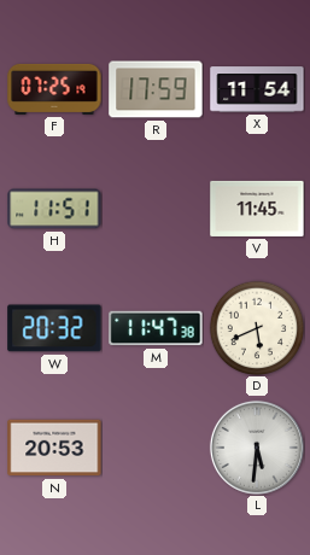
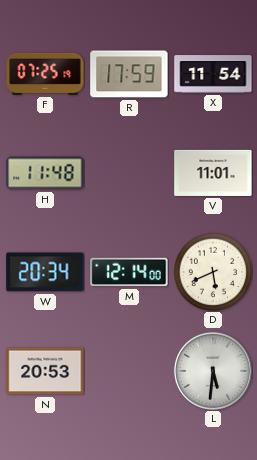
H: 11:51 -> 11:48 (45, 173)
V: 11:45 -> 11:01 (213, 173)
W: 20:32 -> 20:34 (45, 272)
M: 11:47 -> 12:14 (129, 272)
